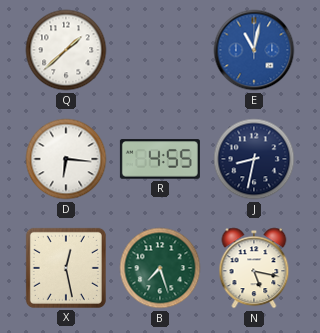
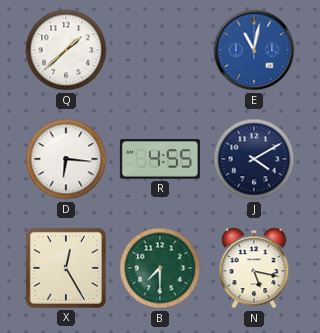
J: 8:32 -> 4:10 (254, 159)
X: 12:28 -> 12:25 (66, 268)
B: 7:27 -> 7:30 (160, 268)
